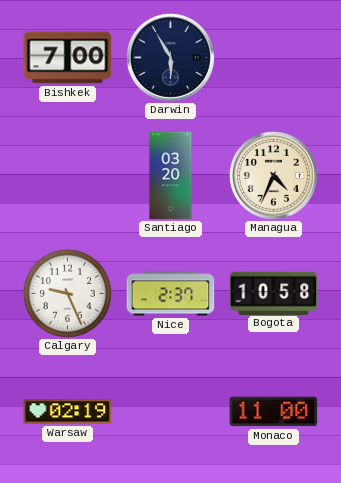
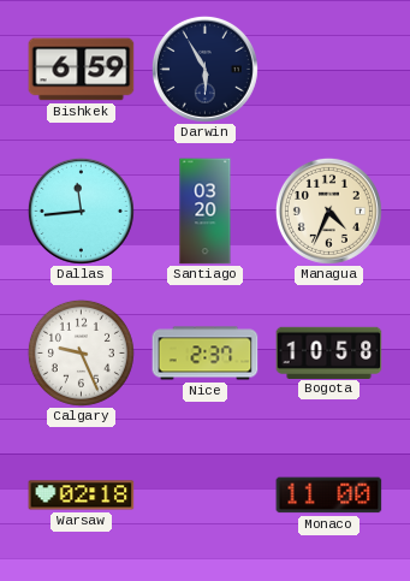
Bishkek: 7:00 -> 6:59 (82, 70)
Dallas: none -> 11:44 (81, 211)
Warsaw: 02:19 -> 02:18 (82, 496)
